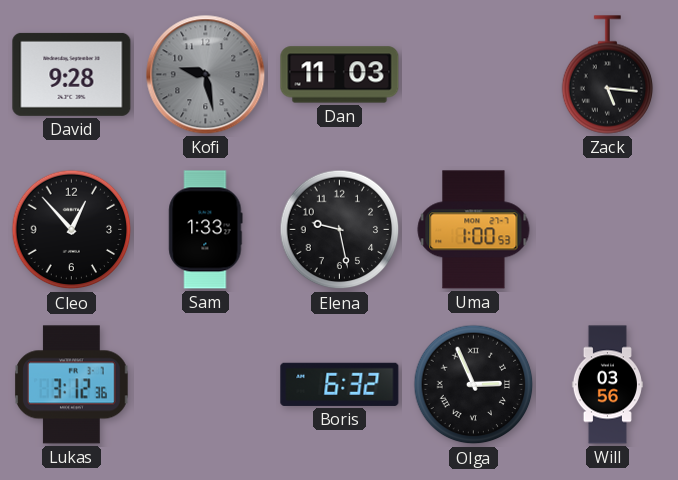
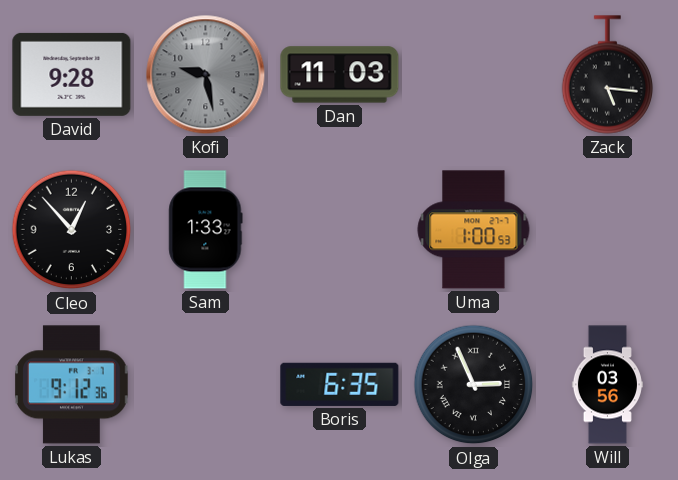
Elena: 9:28 -> none (340, 230)
Lukas: 3:12 -> 9:12 (72, 385)
Boris: 6:32 -> 6:35 (340, 384)
